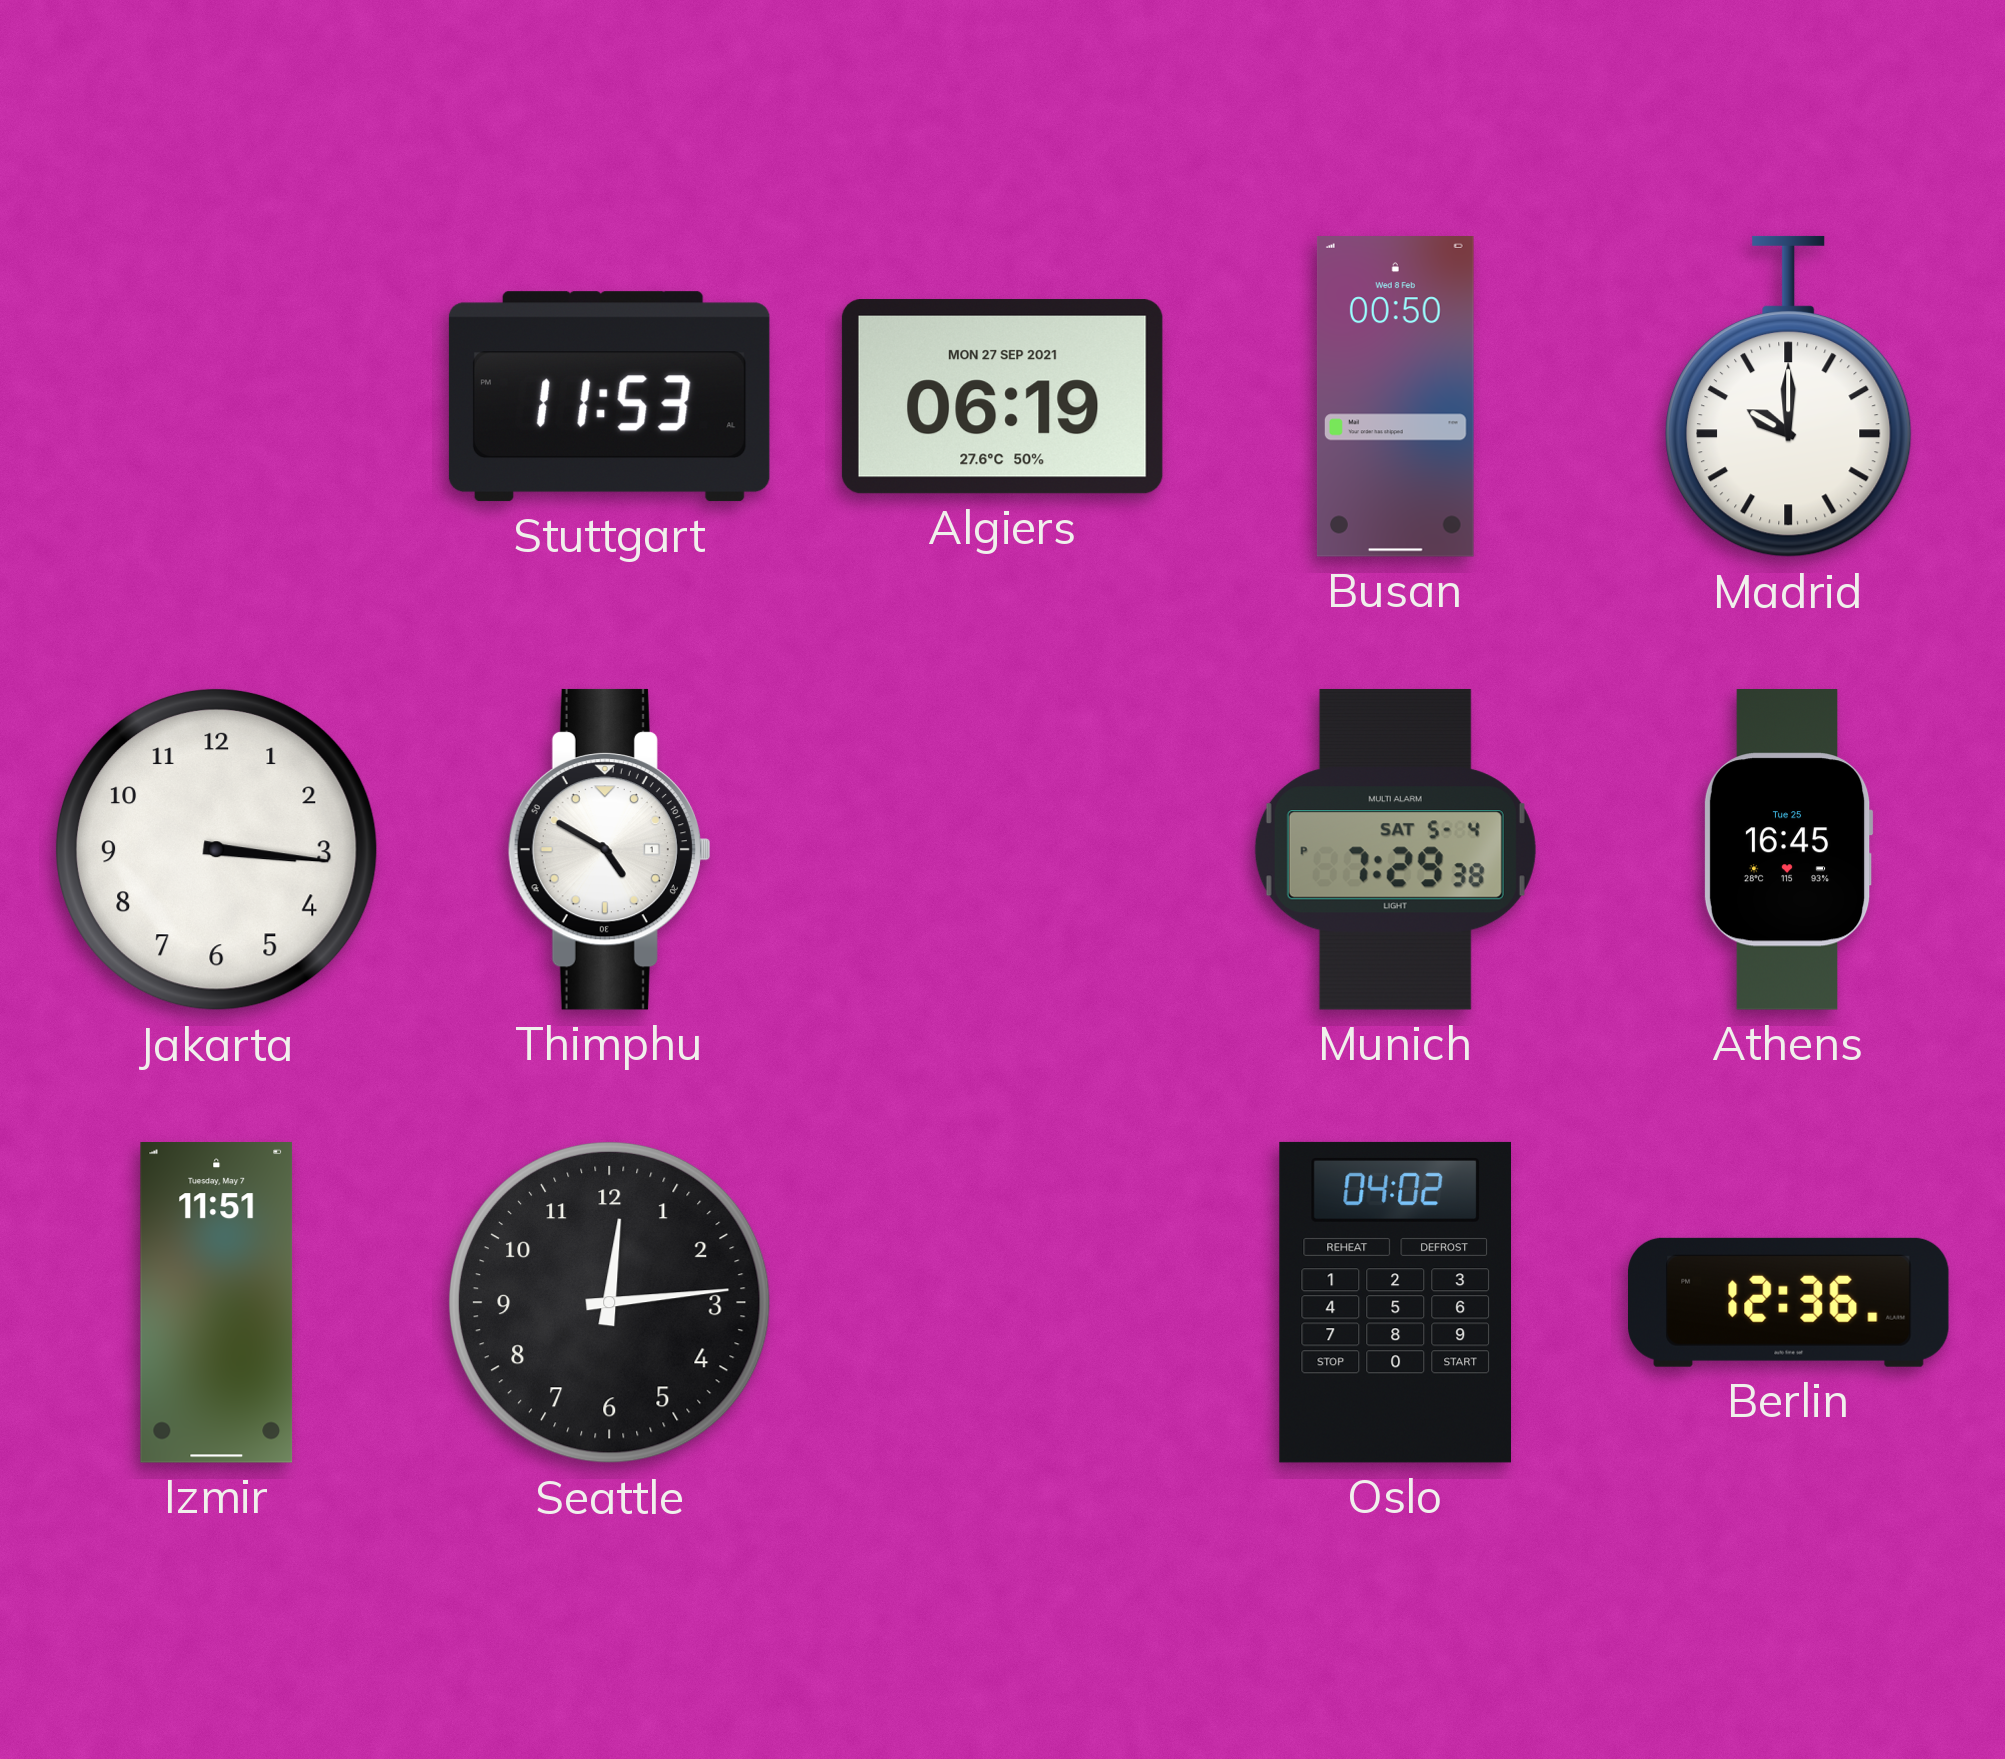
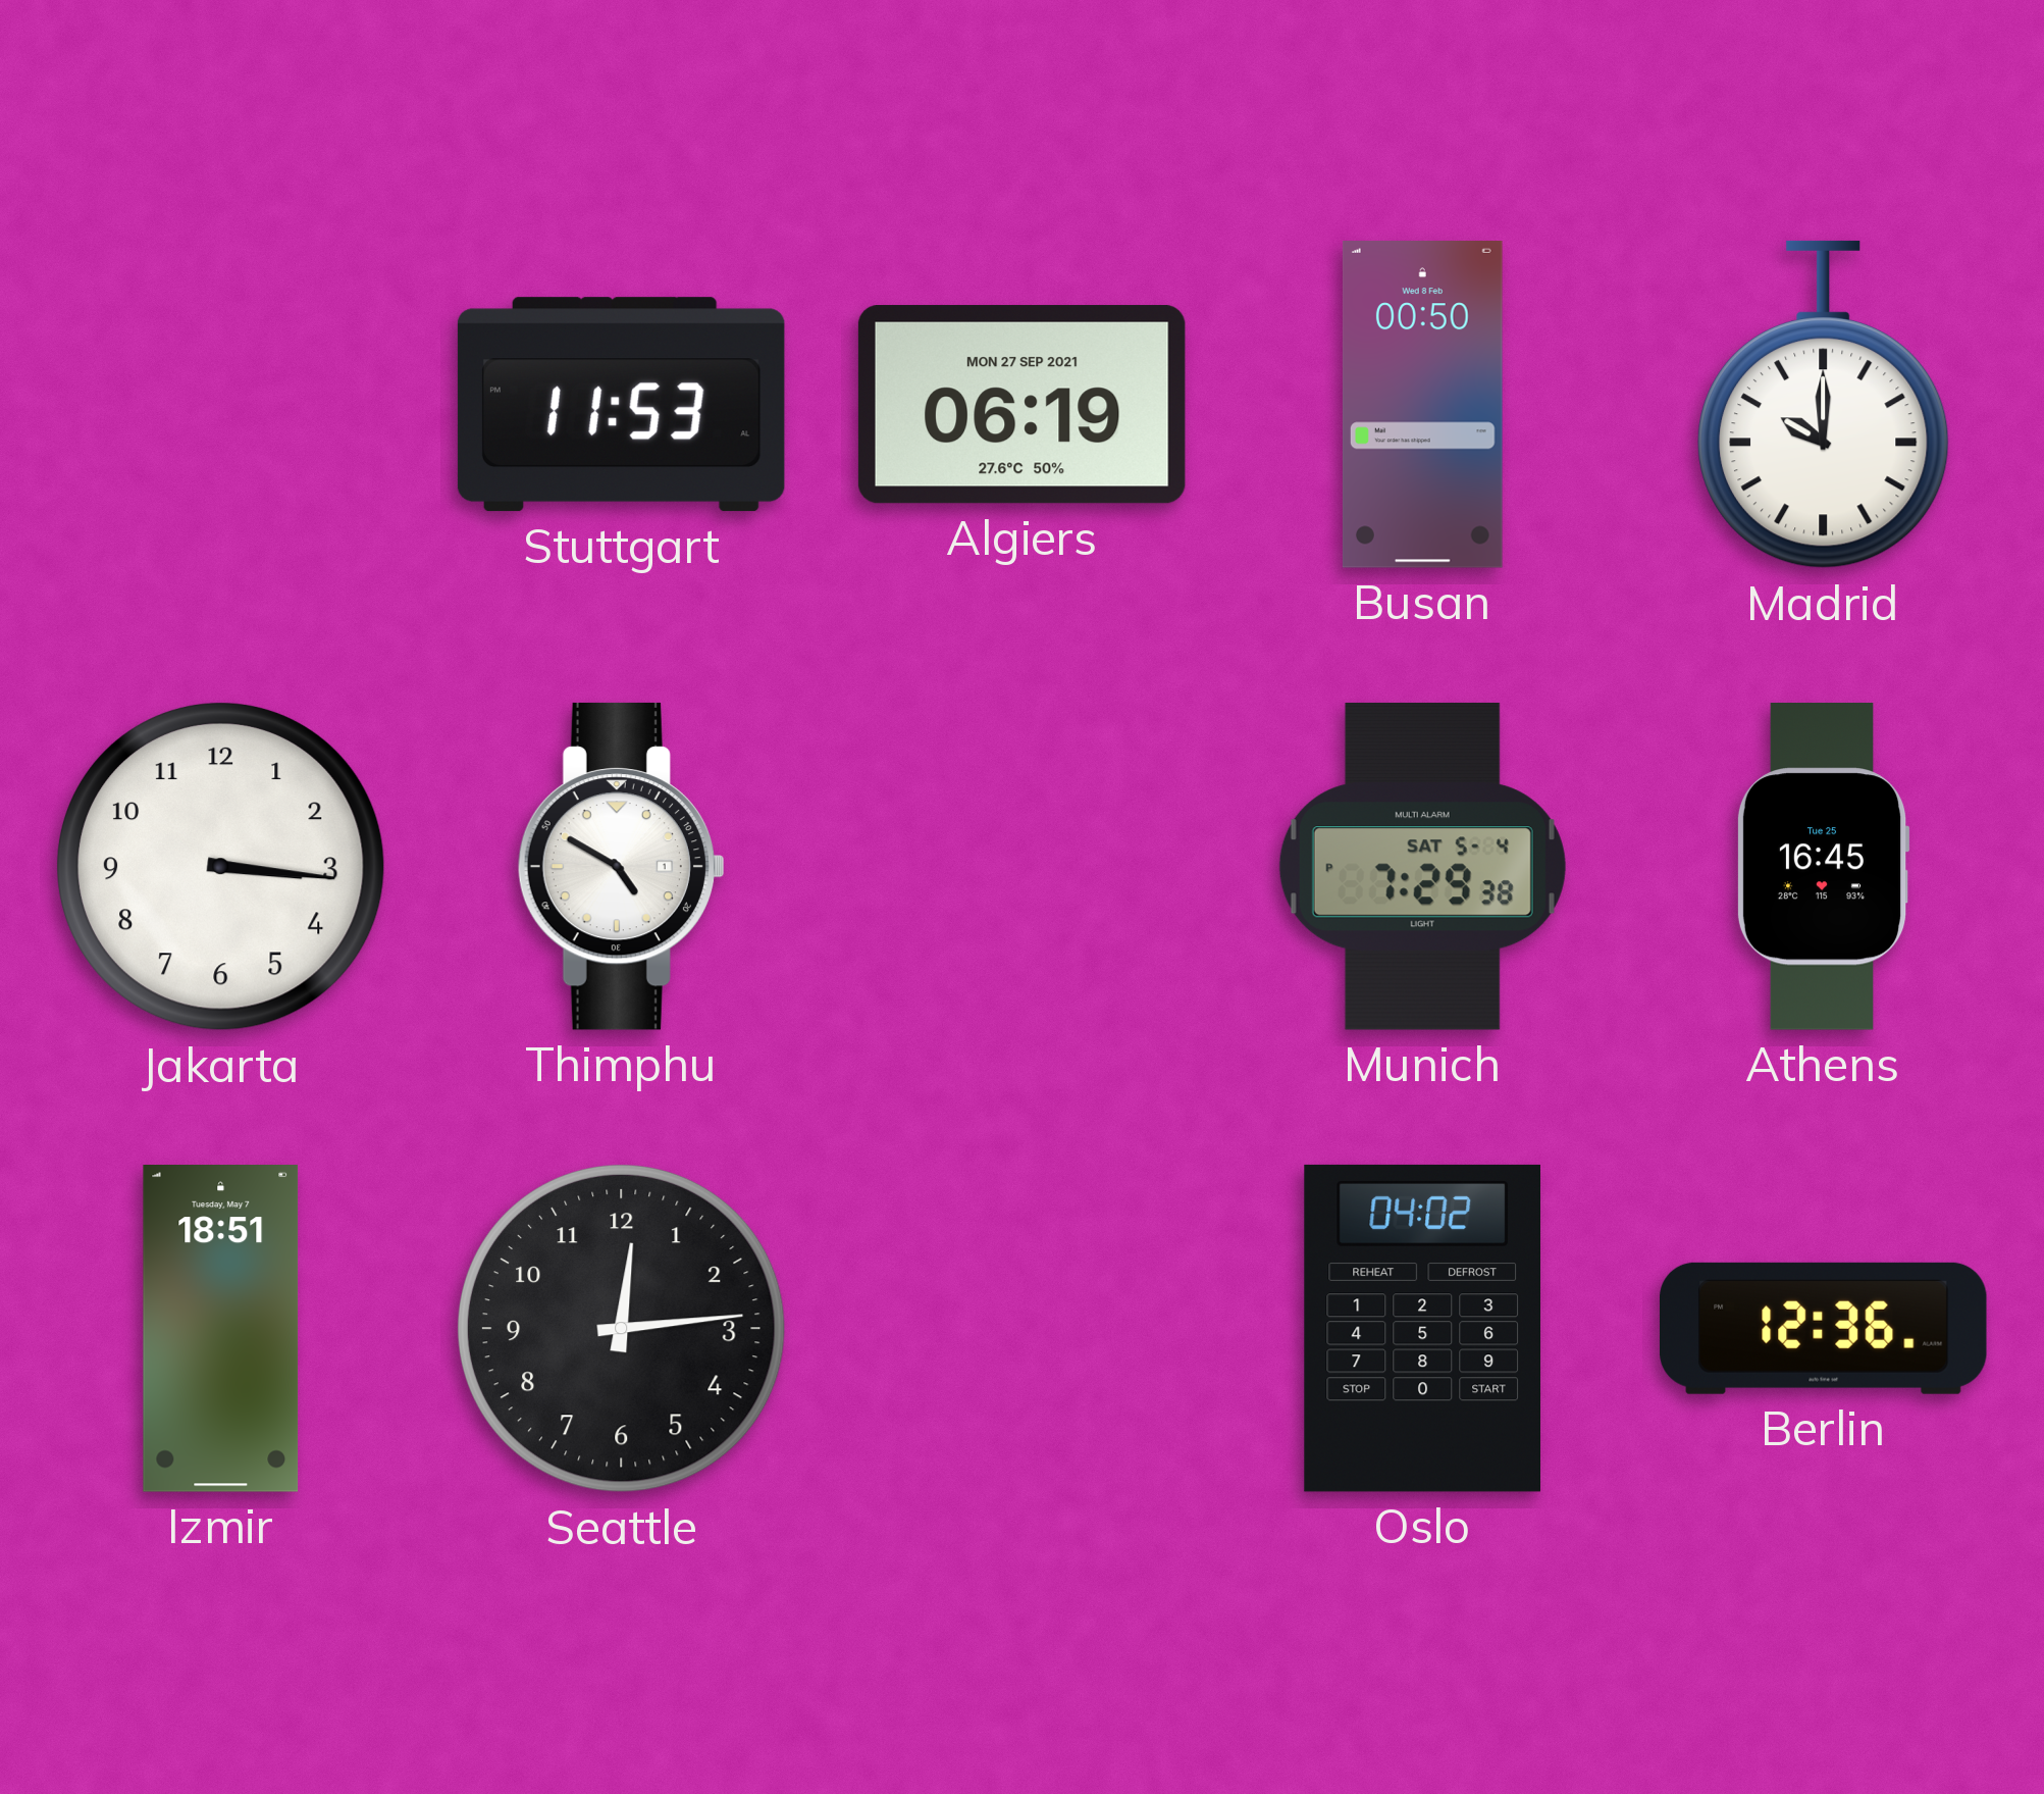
Izmir: 11:51 -> 18:51 (221, 1329)
